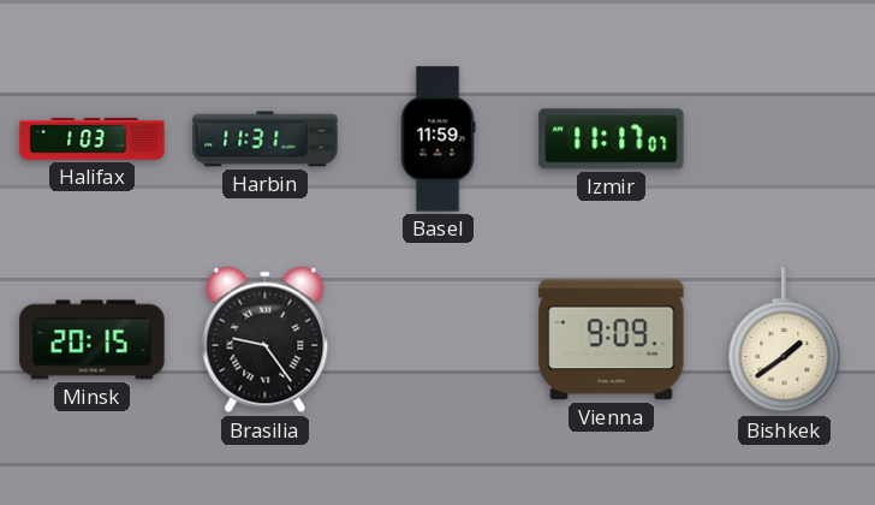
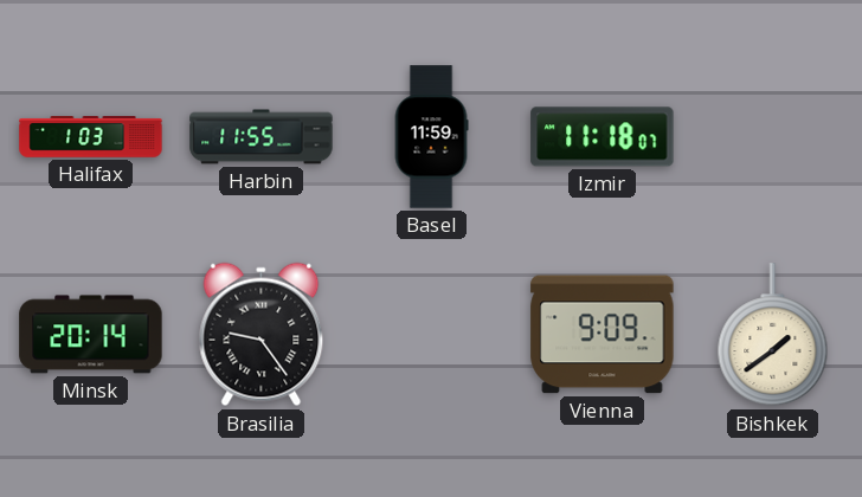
Harbin: 11:31 -> 11:55 (262, 137)
Izmir: 11:17 -> 11:18 (603, 137)
Minsk: 20:15 -> 20:14 (91, 335)
